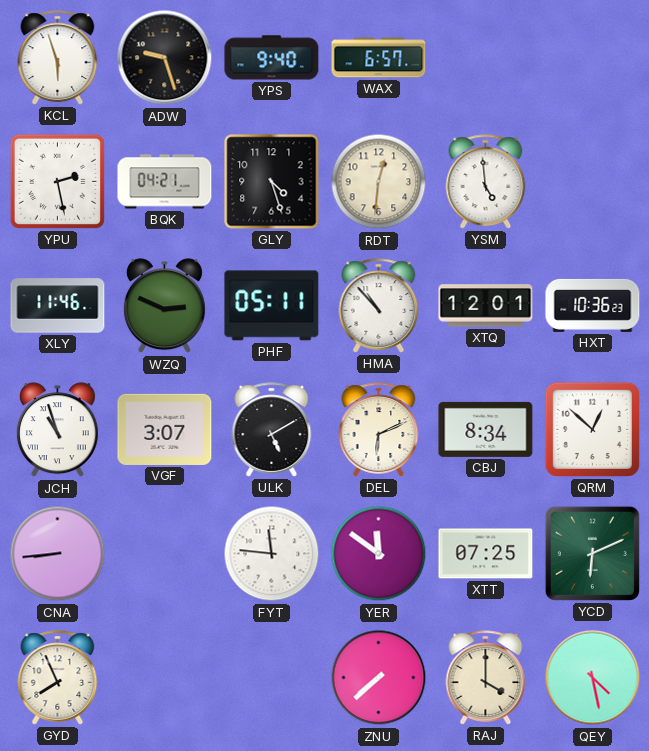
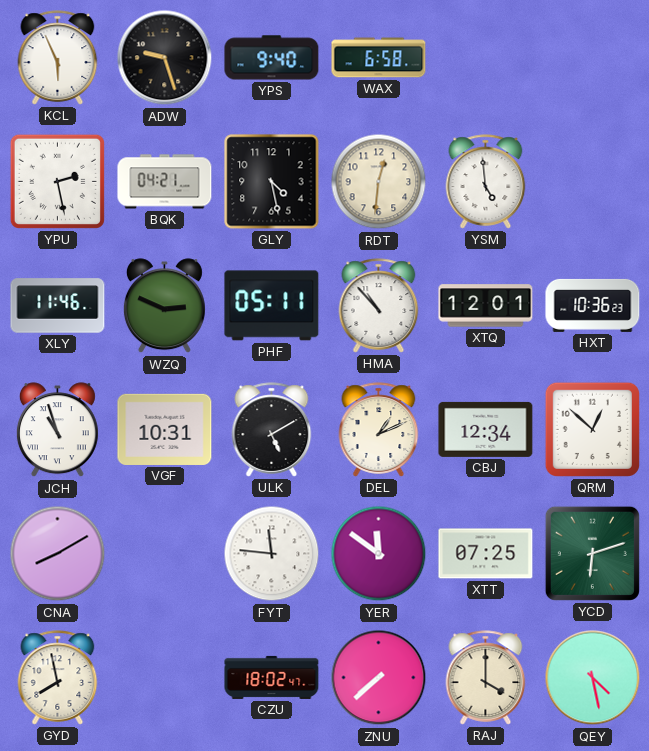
KCL: 5:57 -> 5:56 (58, 58)
WAX: 6:57 -> 6:58 (379, 58)
GLY: 4:27 -> 4:28 (272, 182)
VGF: 3:07 -> 10:31 (165, 429)
DEL: 6:11 -> 1:11 (379, 430)
CBJ: 8:34 -> 12:34 (486, 429)
CNA: 8:44 -> 8:10 (58, 554)
YCD: 6:11 -> 6:12 (592, 553)
GYD: 7:56 -> 7:58 (58, 678)
CZU: none -> 18:02 (272, 677)
